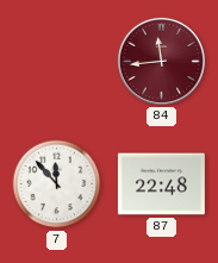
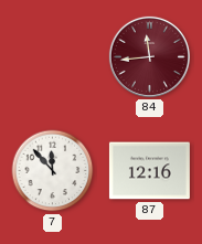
87: 22:48 -> 12:16 (149, 171)
